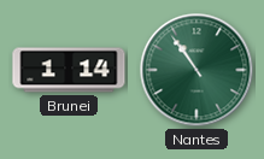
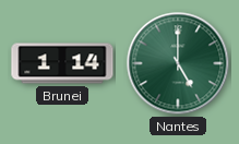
Nantes: 10:54 -> 5:00 (178, 63)
